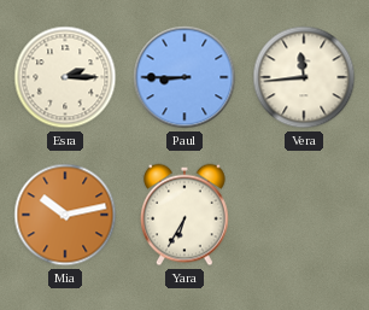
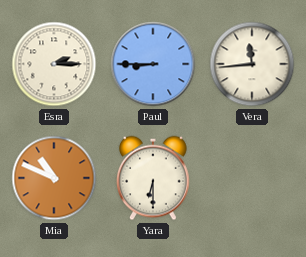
Mia: 10:13 -> 10:49 (54, 178)
Yara: 6:35 -> 6:30 (154, 178)
